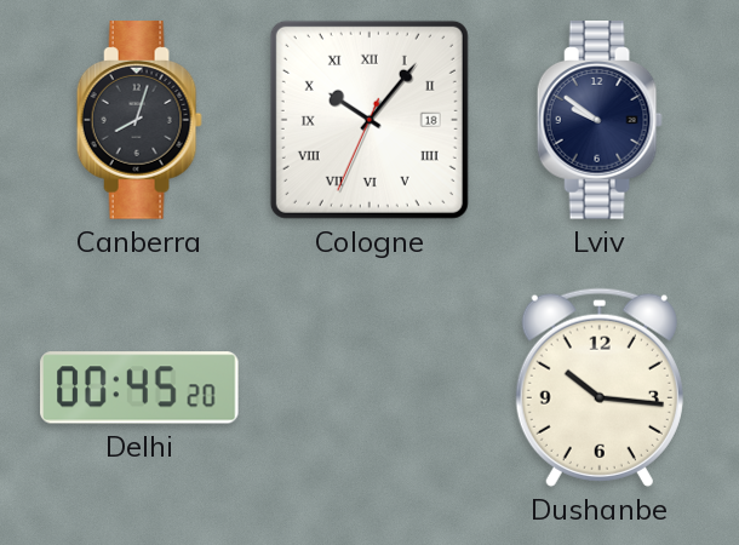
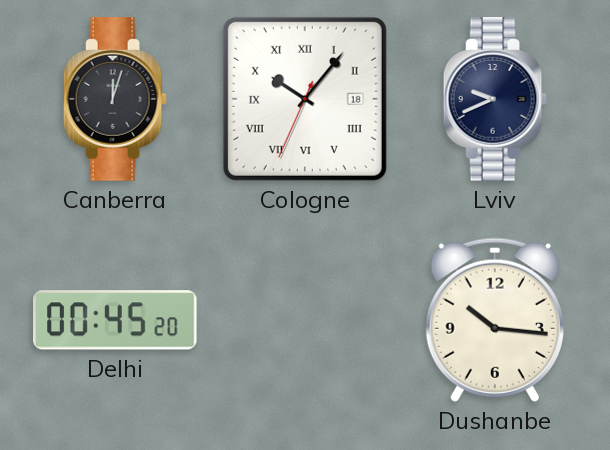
Canberra: 8:03 -> 12:03 (115, 99)
Lviv: 9:51 -> 9:41 (495, 99)
